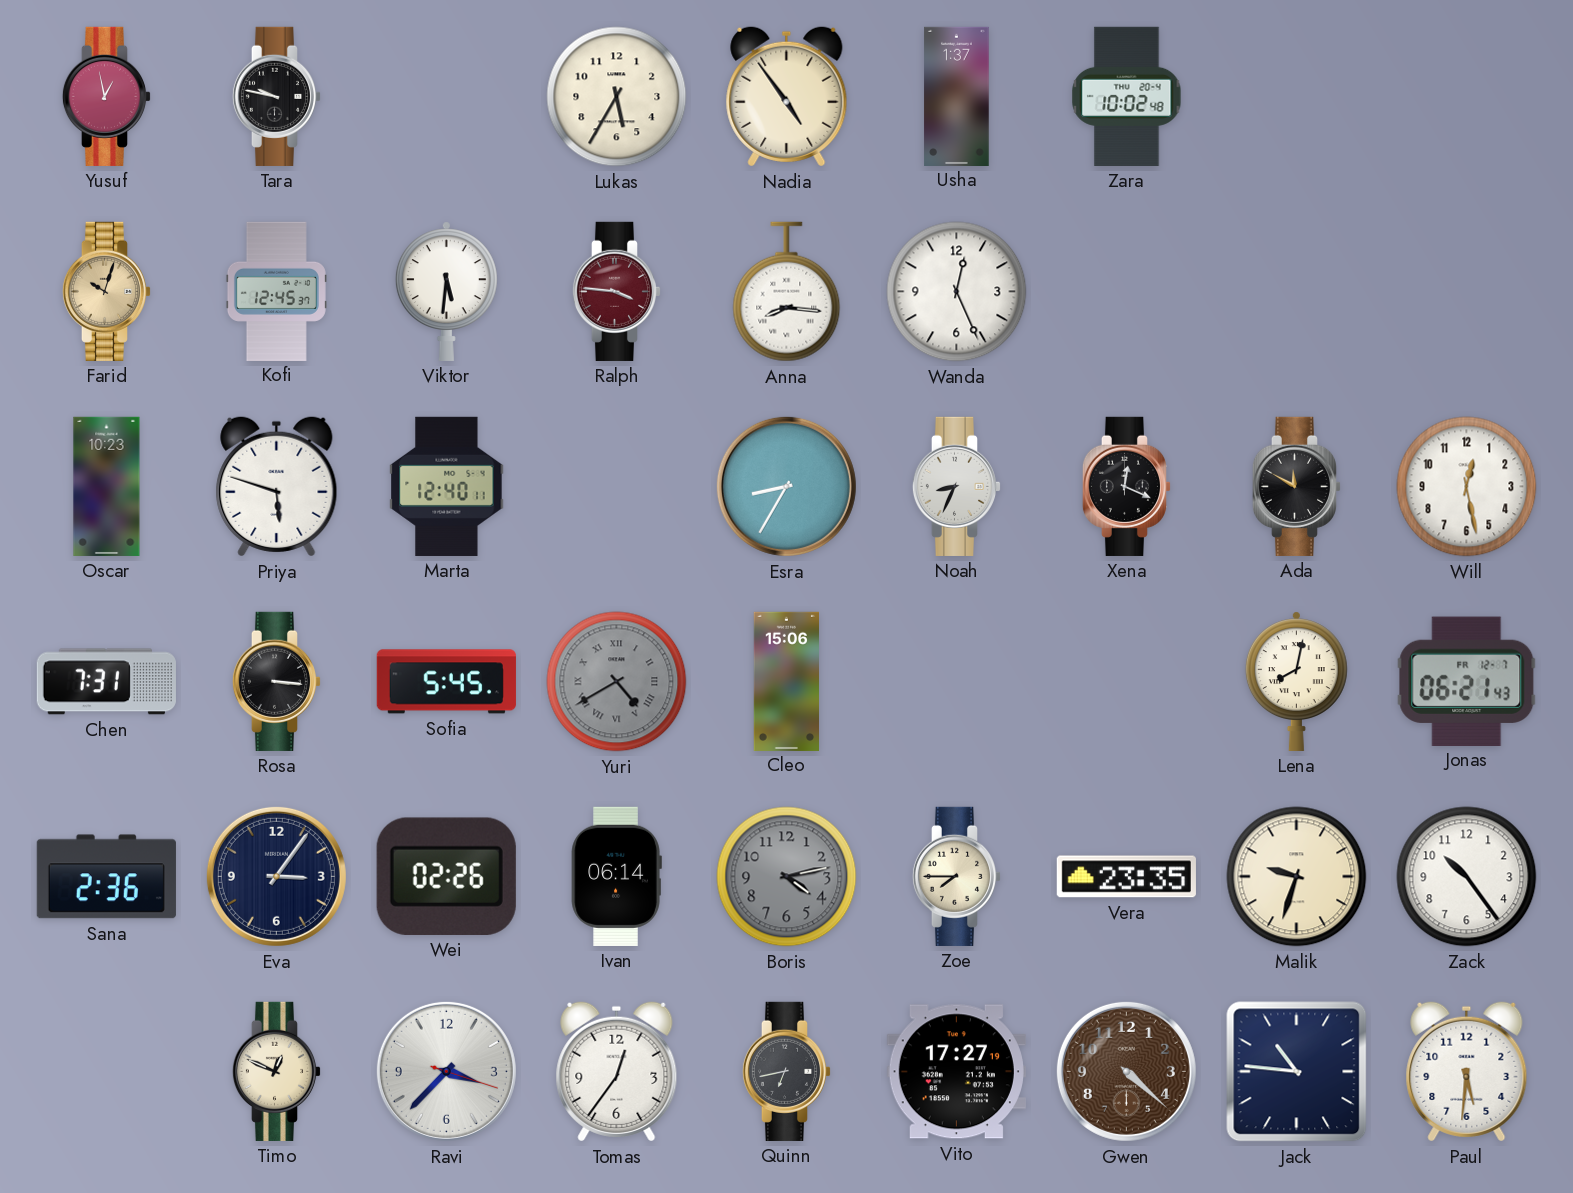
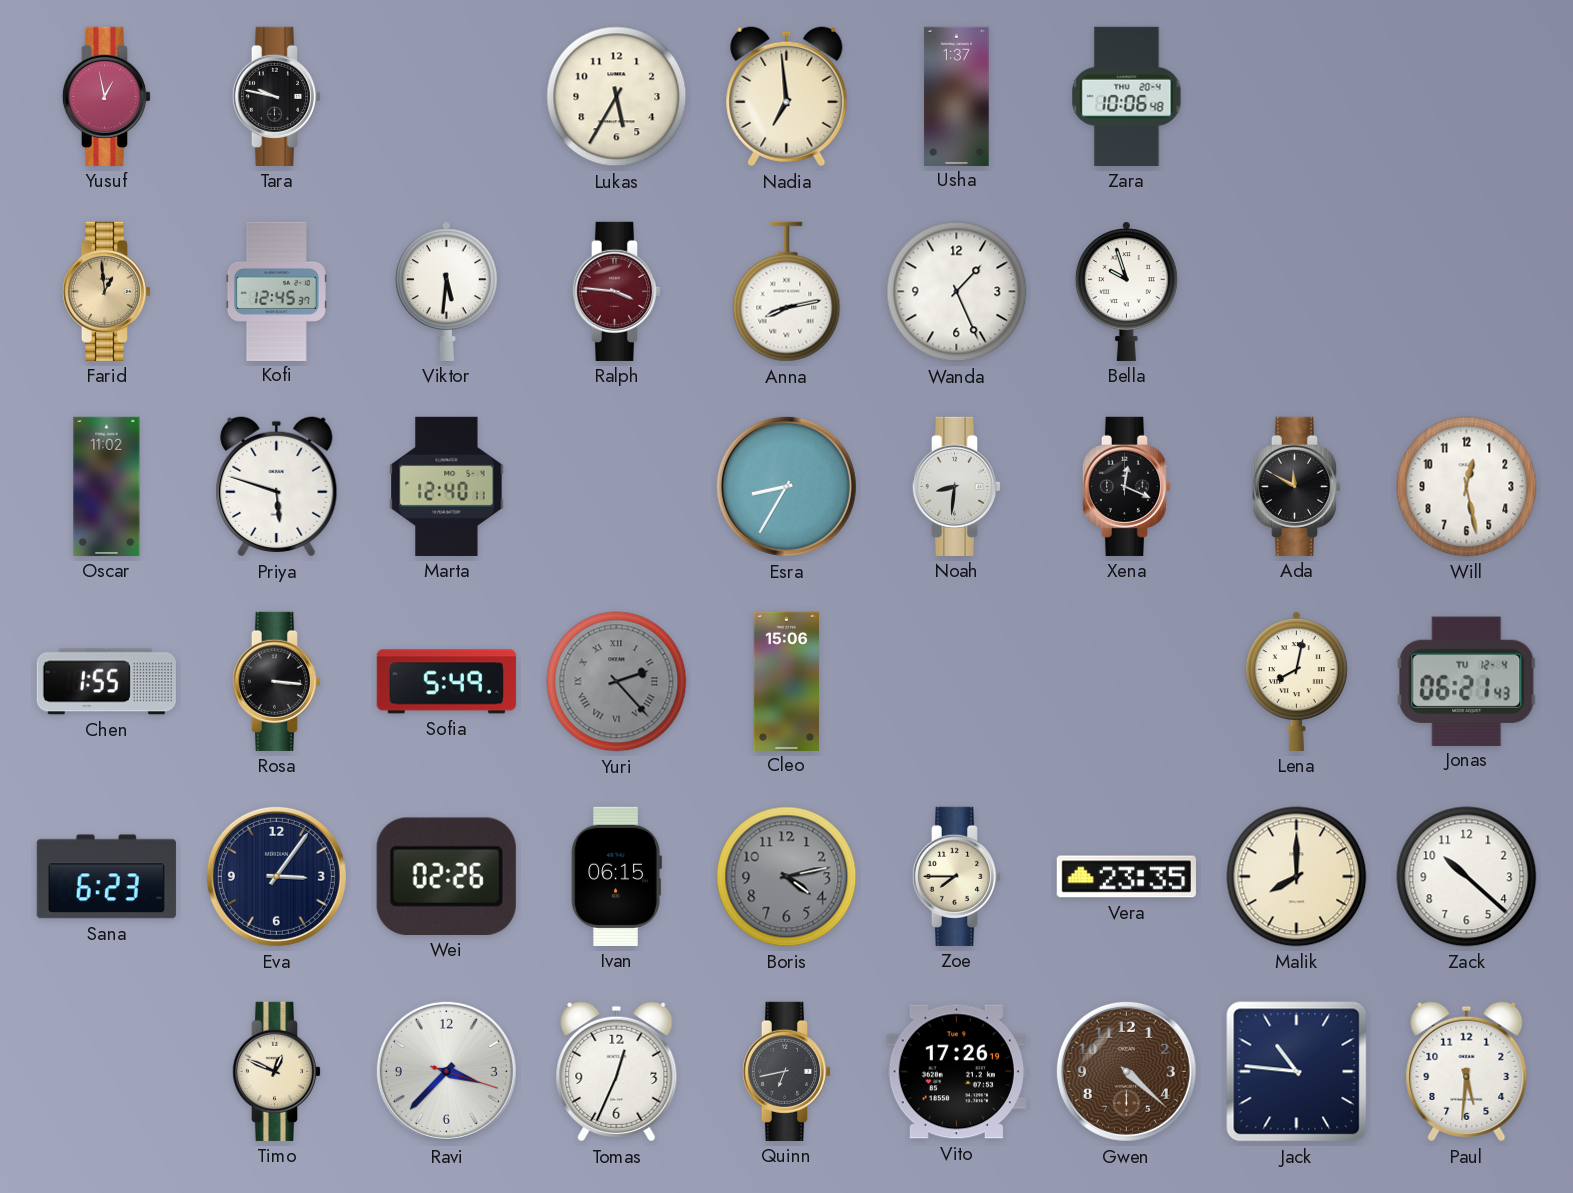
Nadia: 4:54 -> 6:59 (787, 97)
Zara: 10:02 -> 10:06 (1127, 96)
Farid: 10:03 -> 12:59 (107, 291)
Anna: 8:16 -> 8:13 (787, 292)
Wanda: 12:26 -> 1:26 (957, 292)
Bella: none -> 9:57 (1126, 291)
Oscar: 10:23 -> 11:02 (107, 486)
Noah: 8:34 -> 8:31 (957, 486)
Chen: 7:31 -> 1:55 (106, 682)
Sofia: 5:45 -> 5:49 (446, 682)
Yuri: 4:40 -> 2:23 (617, 682)
Jonas date: FR 12-7 -> TU 12-4 (1467, 681)
Sana: 2:36 -> 6:23 (106, 877)
Ivan: 06:14 -> 06:15 (616, 876)
Malik: 9:33 -> 8:00 (1297, 877)
Zack: 10:24 -> 10:22 (1467, 877)
Tomas: 12:36 -> 12:34 (617, 1072)
Vito: 17:27 -> 17:26 (956, 1072)
